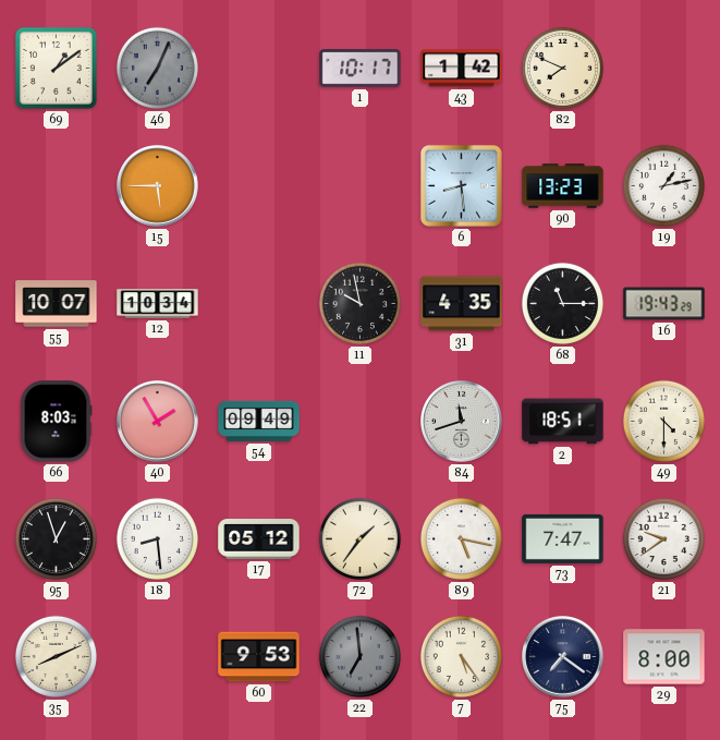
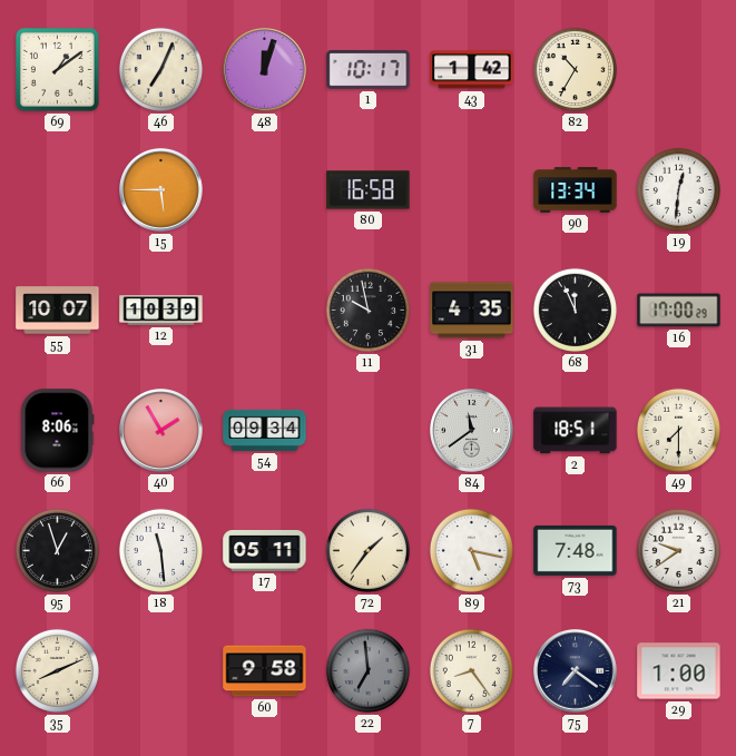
46 dial: grey -> cream (160, 69)
48: none -> 12:03 (265, 70)
82: 7:49 -> 10:35 (575, 69)
80: none -> 16:58 (369, 190)
6: 8:29 -> none (461, 185)
90: 13:23 -> 13:34 (576, 190)
19: 1:13 -> 12:31 (678, 189)
12: 10:34 -> 10:39 (161, 311)
68: 11:15 -> 11:56 (575, 310)
16: 19:43 -> 17:00 (679, 311)
66: 8:03 -> 8:06 (57, 431)
54: 09:49 -> 09:34 (265, 430)
84: 11:42 -> 11:39 (472, 431)
49: 4:30 -> 7:30 (678, 430)
18: 8:29 -> 11:29 (160, 550)
17: 05:12 -> 05:11 (265, 551)
73: 7:47 -> 7:48 (576, 550)
60: 9:53 -> 9:58 (265, 671)
7: 5:24 -> 8:24 (471, 670)
29: 8:00 -> 1:00 (679, 671)
